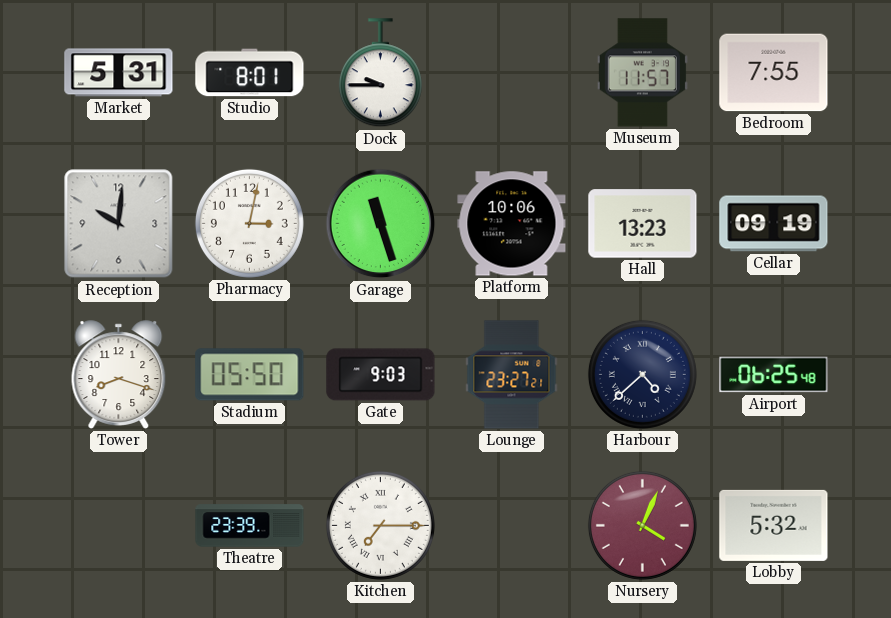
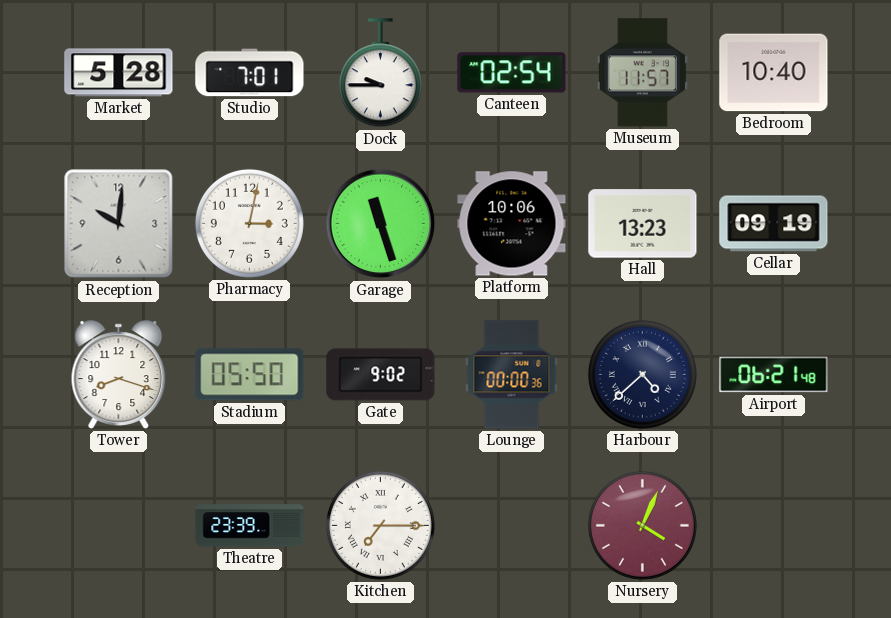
Market: 5:31 -> 5:28 (119, 73)
Studio: 8:01 -> 7:01 (250, 73)
Canteen: none -> 02:54 (512, 73)
Bedroom: 7:55 -> 10:40 (774, 73)
Gate: 9:03 -> 9:02 (381, 375)
Lounge: 23:27 -> 00:00 (512, 375)
Airport: 06:25 -> 06:21 (774, 375)
Lobby: 5:32 -> none (774, 525)
